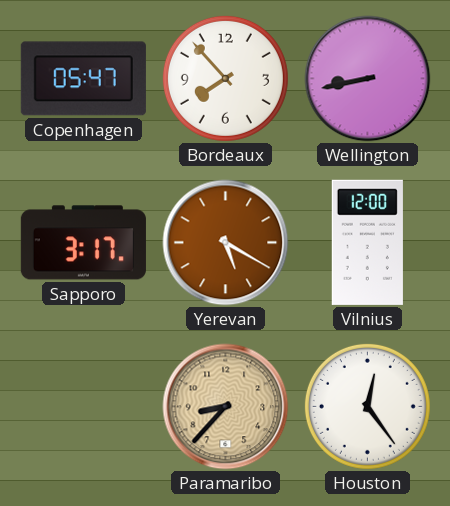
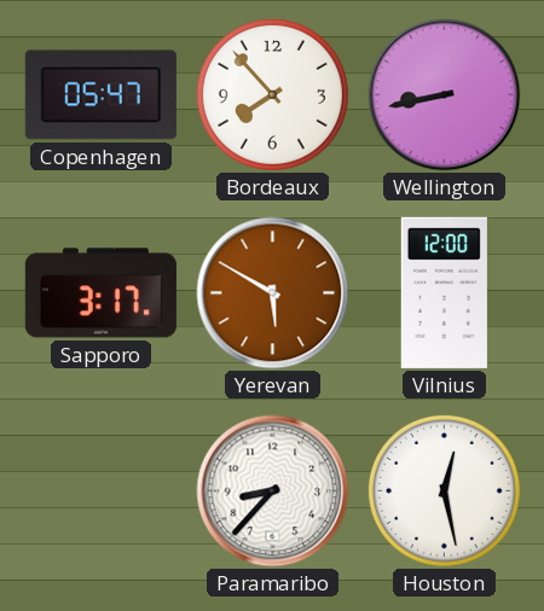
Yerevan: 5:20 -> 5:50 (273, 293)
Paramaribo dial: champagne -> white (273, 491)
Houston: 12:24 -> 12:28 (444, 490)
